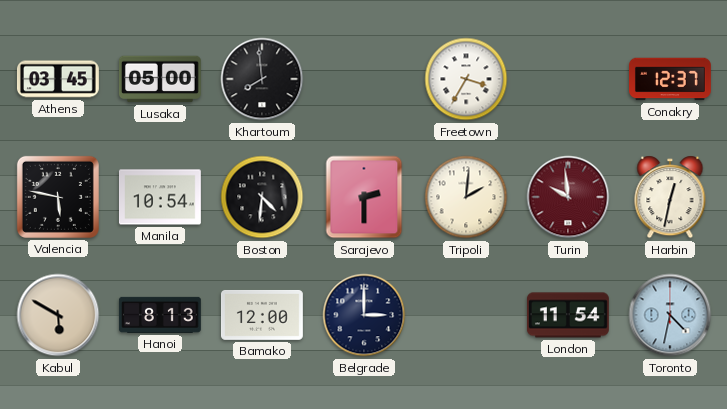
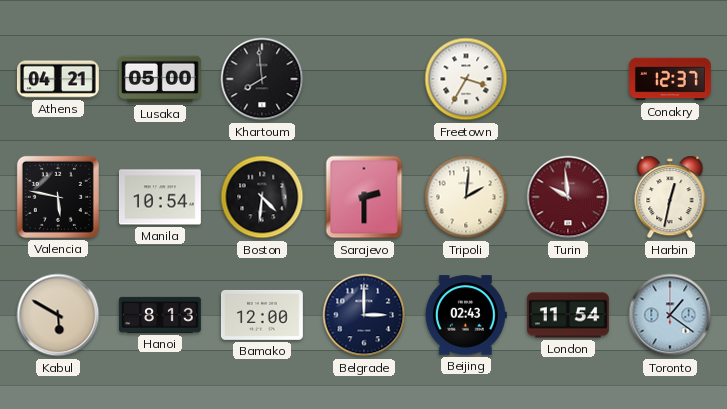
Athens: 03:45 -> 04:21 (58, 79)
Beijing: none -> 02:43 (466, 315)
Toronto: 4:32 -> 1:21 (670, 315)
